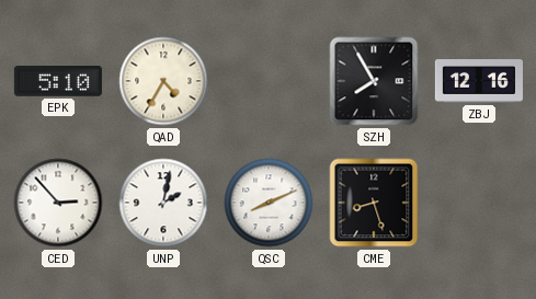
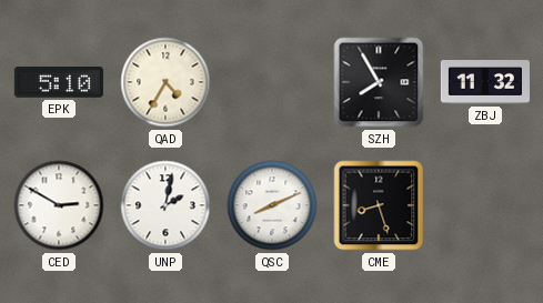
ZBJ: 12:16 -> 11:32 (485, 82)
CED: 2:53 -> 2:50 (59, 205)
